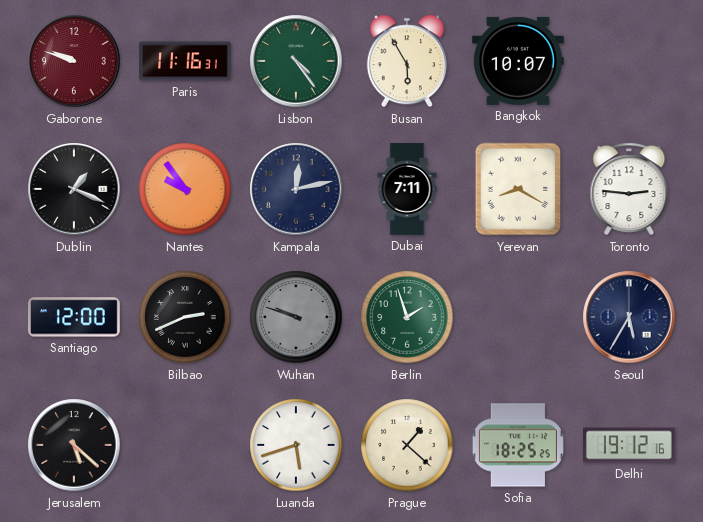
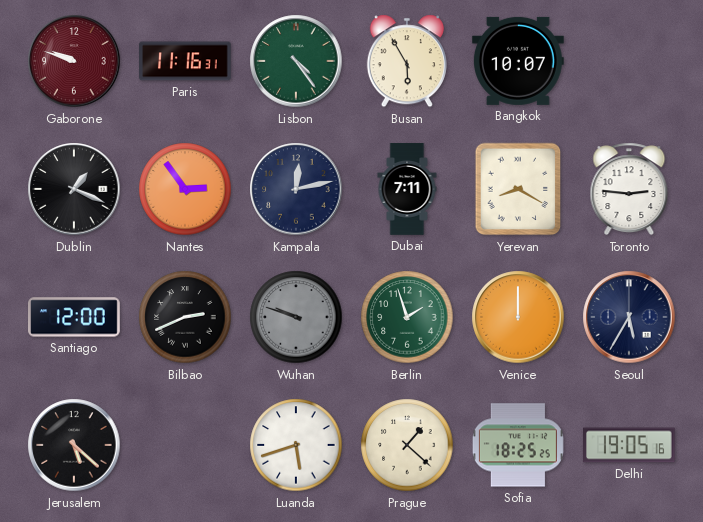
Nantes: 9:54 -> 2:54 (185, 189)
Venice: none -> 12:00 (518, 317)
Delhi: 19:12 -> 19:05 (630, 445)
